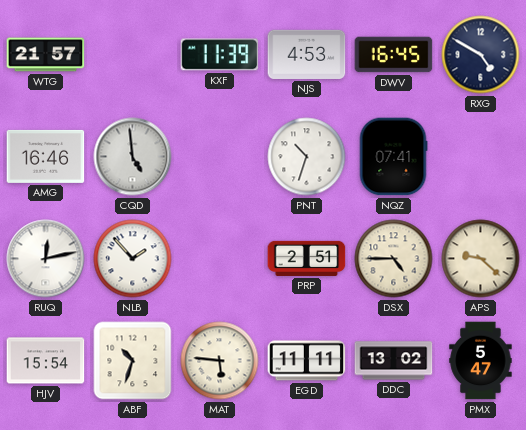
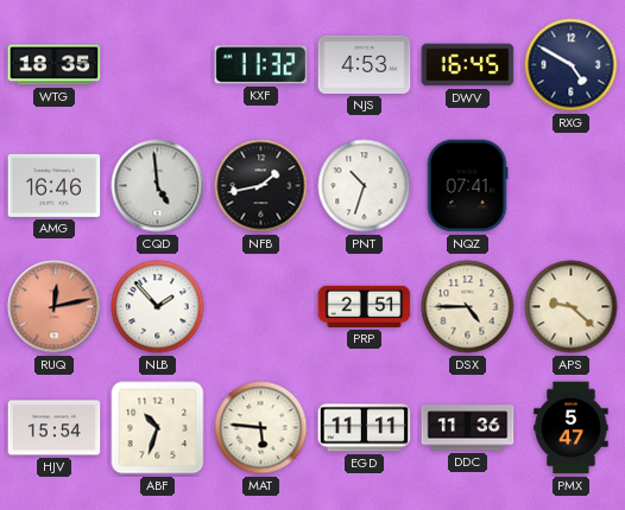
WTG: 21:57 -> 18:35 (55, 65)
KXF: 11:39 -> 11:32 (261, 65)
NFB: none -> 1:43 (261, 186)
RUQ dial: white -> salmon (55, 307)
DDC: 13:02 -> 11:36 (468, 428)
